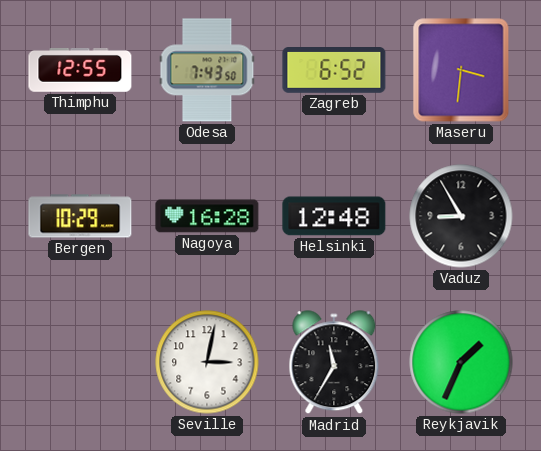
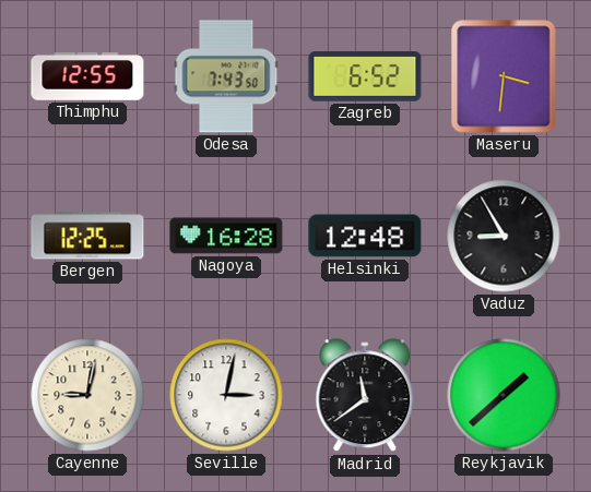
Bergen: 10:29 -> 12:25 (87, 236)
Cayenne: none -> 9:02 (87, 395)
Madrid: 11:35 -> 11:39 (365, 396)
Reykjavik: 1:34 -> 1:38 (504, 395)
